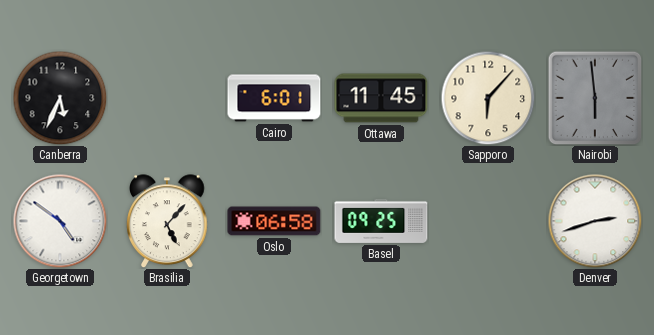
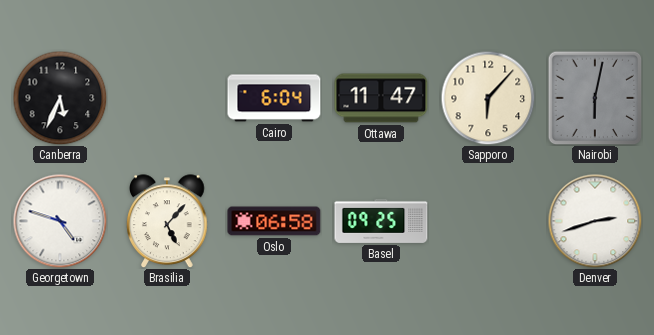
Cairo: 6:01 -> 6:04 (274, 98)
Ottawa: 11:45 -> 11:47 (381, 98)
Nairobi: 5:59 -> 6:02 (595, 98)
Georgetown: 4:51 -> 4:48 (60, 221)
